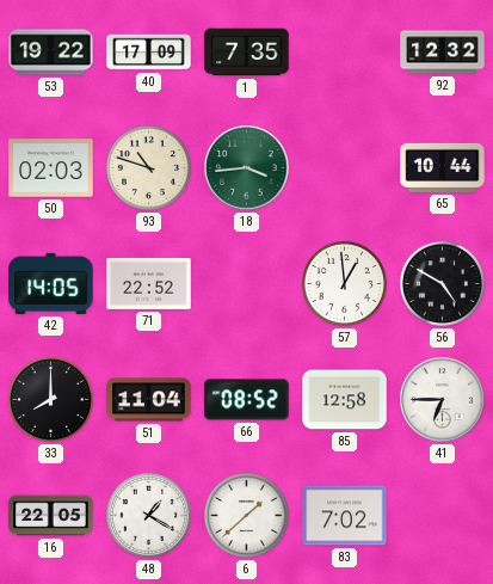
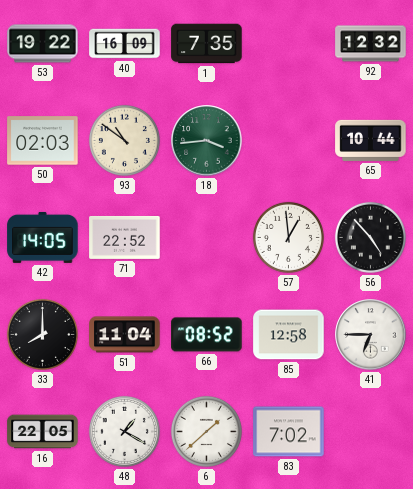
40: 17:09 -> 16:09 (125, 44)
93: 10:48 -> 10:51 (124, 140)
56: 4:50 -> 4:53 (370, 237)
